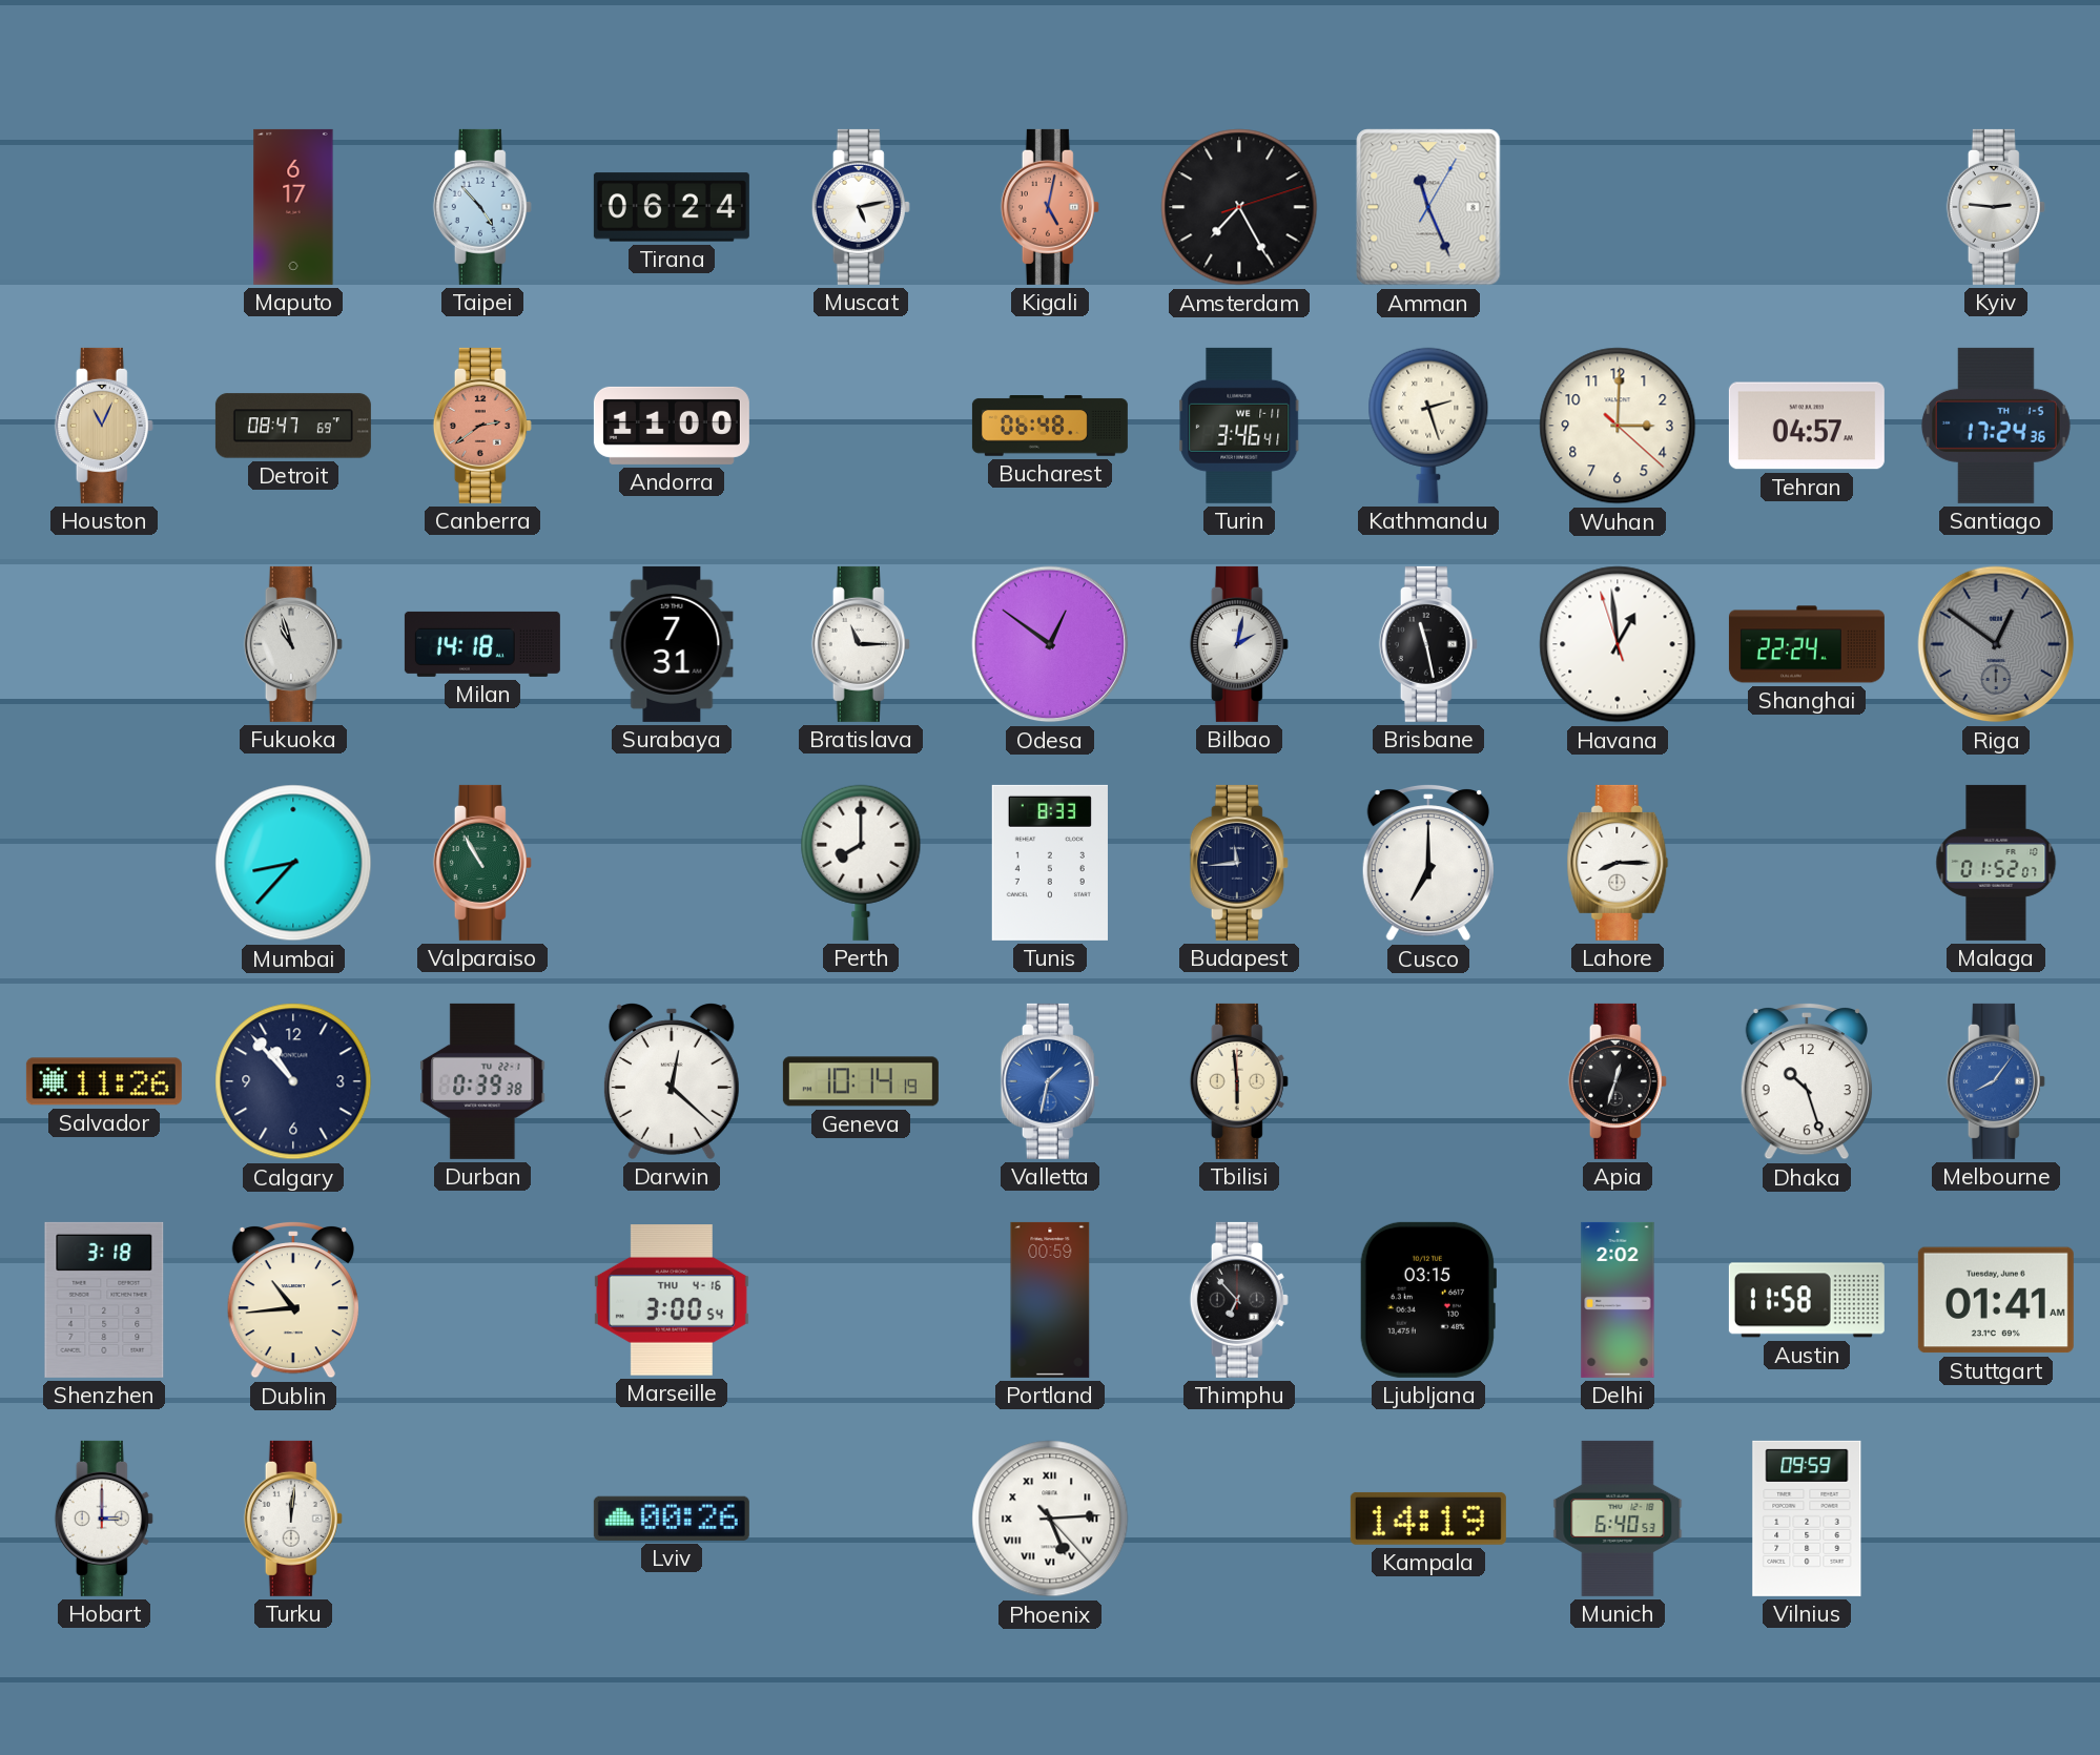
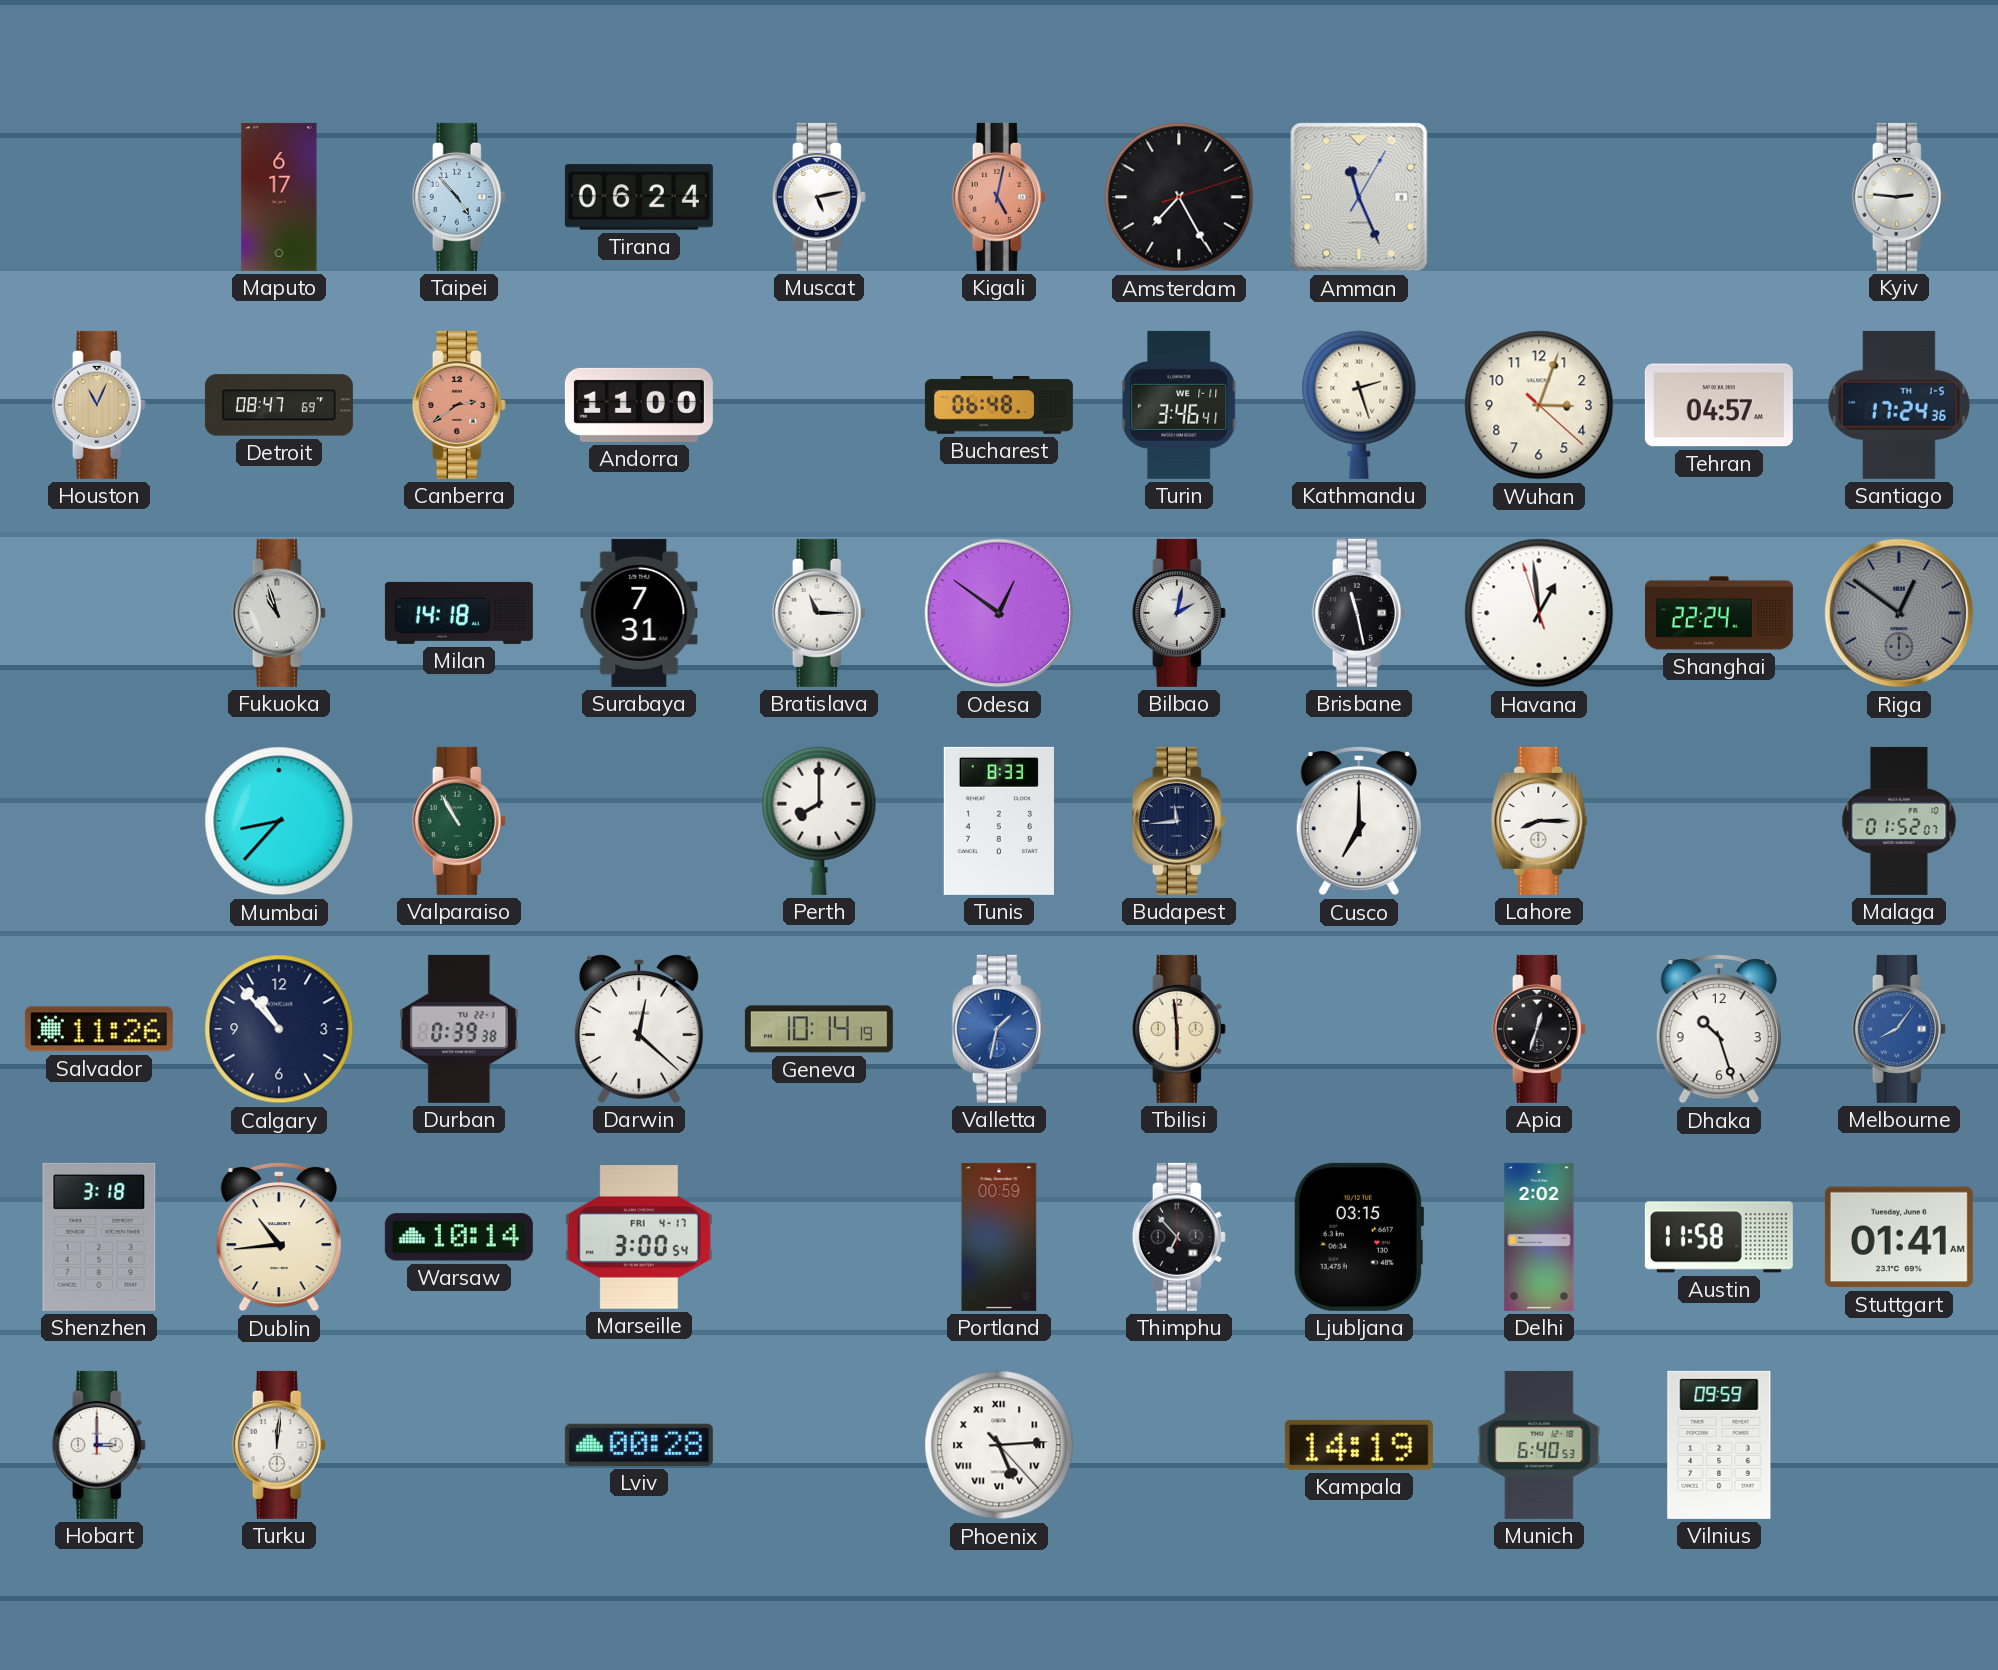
Wuhan: 3:00 -> 3:03 (1539, 405)
Warsaw: none -> 10:14 (459, 1237)
Marseille date: THU 4-16 -> FRI 4-17 (639, 1238)
Lviv: 00:26 -> 00:28 (639, 1445)
